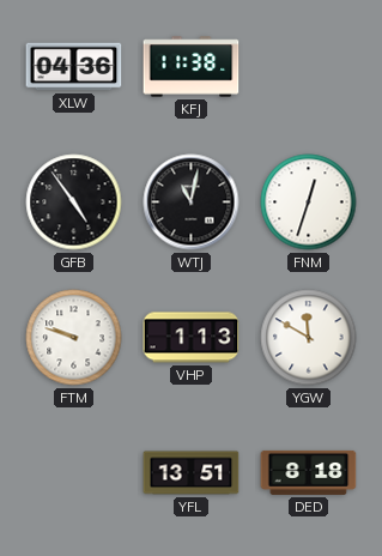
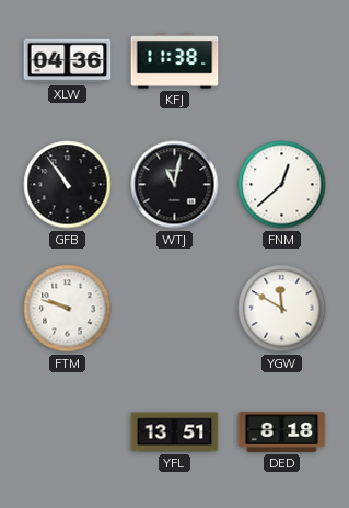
GFB: 4:54 -> 10:54 (68, 185)
FNM: 12:33 -> 12:38 (282, 185)
VHP: 1:13 -> none (192, 338)
